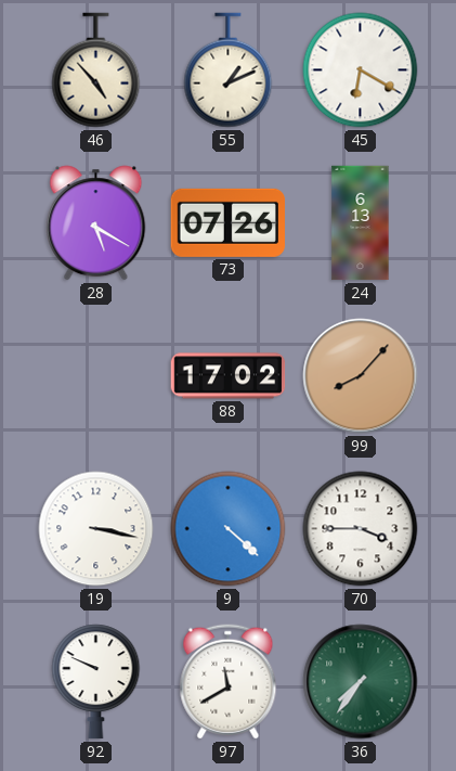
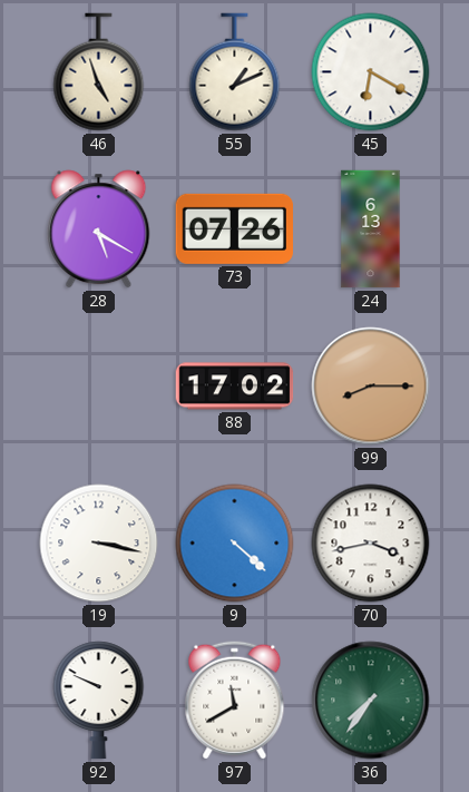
46: 4:53 -> 4:57 (99, 72)
99: 8:07 -> 8:15 (371, 387)
70: 3:45 -> 3:43 (371, 544)
